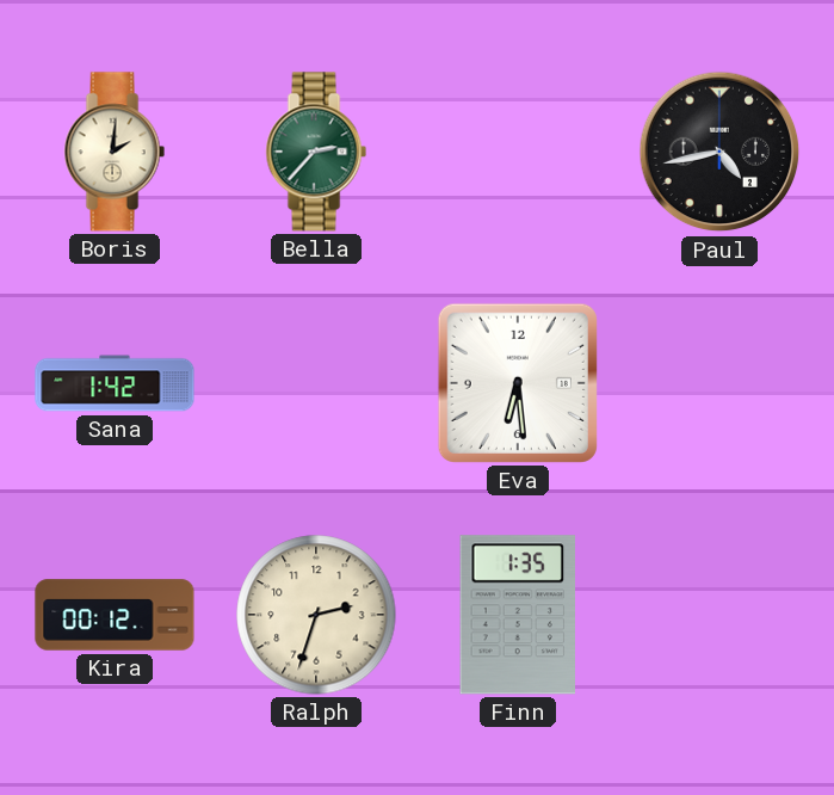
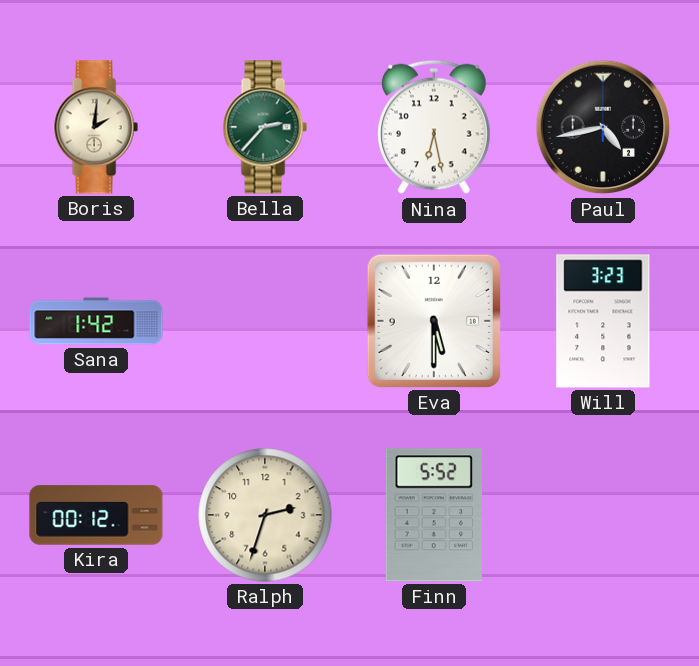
Nina: none -> 6:28 (434, 127)
Eva: 6:29 -> 5:30 (434, 321)
Will: none -> 3:23 (603, 321)
Finn: 1:35 -> 5:52 (433, 515)
